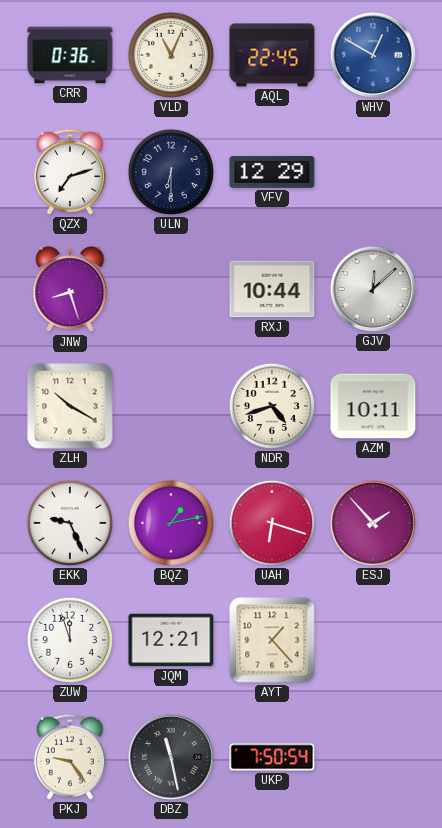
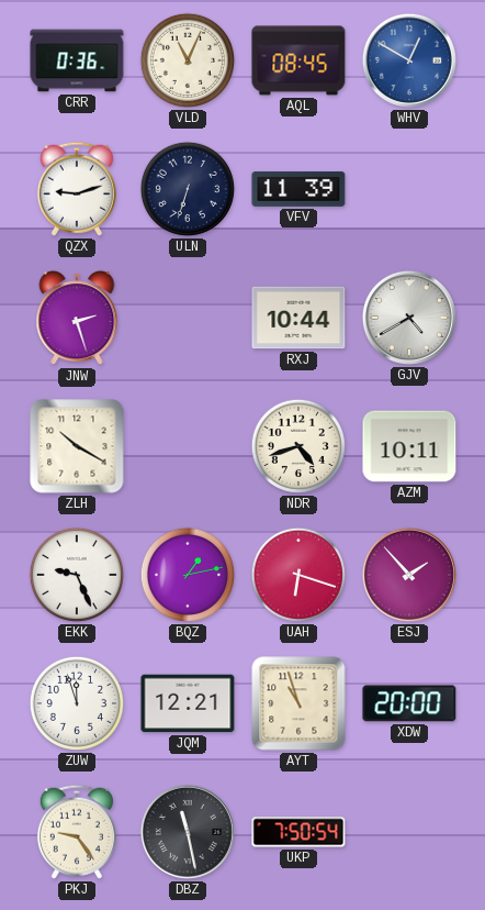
AQL: 22:45 -> 08:45 (298, 60)
QZX: 7:12 -> 9:12 (77, 189)
ULN: 6:30 -> 6:33 (188, 189)
VFV: 12:29 -> 11:39 (298, 189)
JNW: 8:27 -> 2:27 (77, 318)
GJV: 12:08 -> 4:40 (409, 318)
AYT: 1:23 -> 10:57 (298, 703)
XDW: none -> 20:00 (409, 703)
